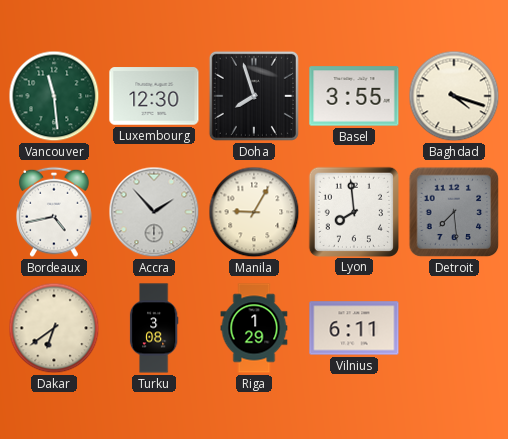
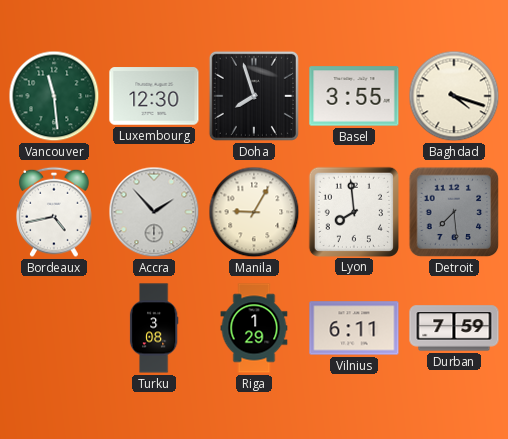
Dakar: 6:39 -> none (54, 328)
Durban: none -> 7:59 (454, 328)
